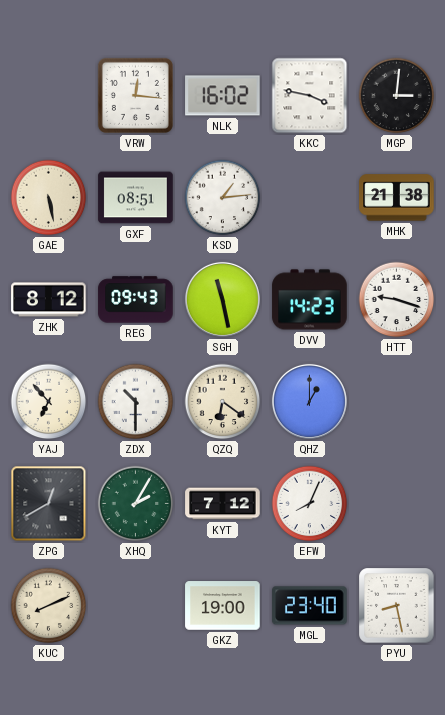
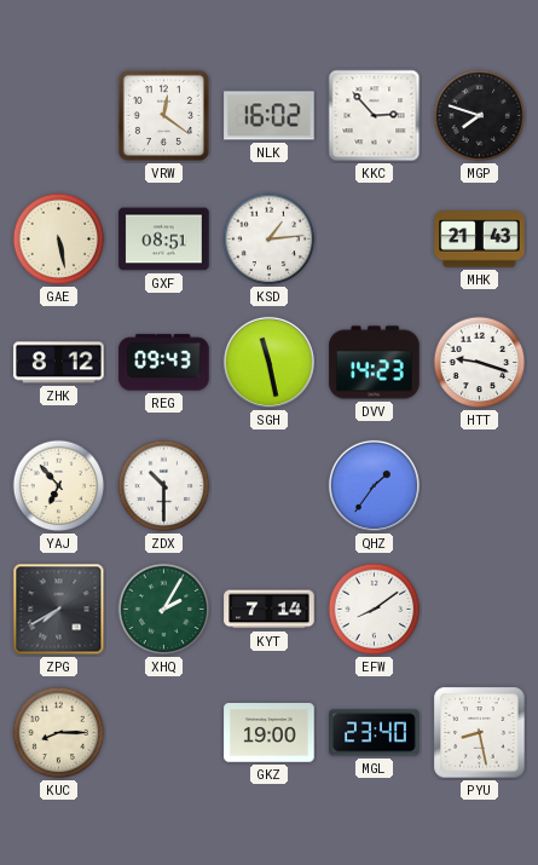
VRW: 12:16 -> 12:21 (163, 115)
KKC: 3:47 -> 2:53 (375, 116)
MGP: 3:01 -> 7:48 (480, 116)
MHK: 21:38 -> 21:43 (480, 240)
QZQ: 6:21 -> none (223, 402)
QHZ: 1:00 -> 1:36 (374, 485)
ZPG: 12:40 -> 7:40 (59, 610)
KYT: 7:12 -> 7:14 (270, 610)
EFW: 8:04 -> 8:09 (375, 610)
KUC: 8:11 -> 8:15 (59, 733)
